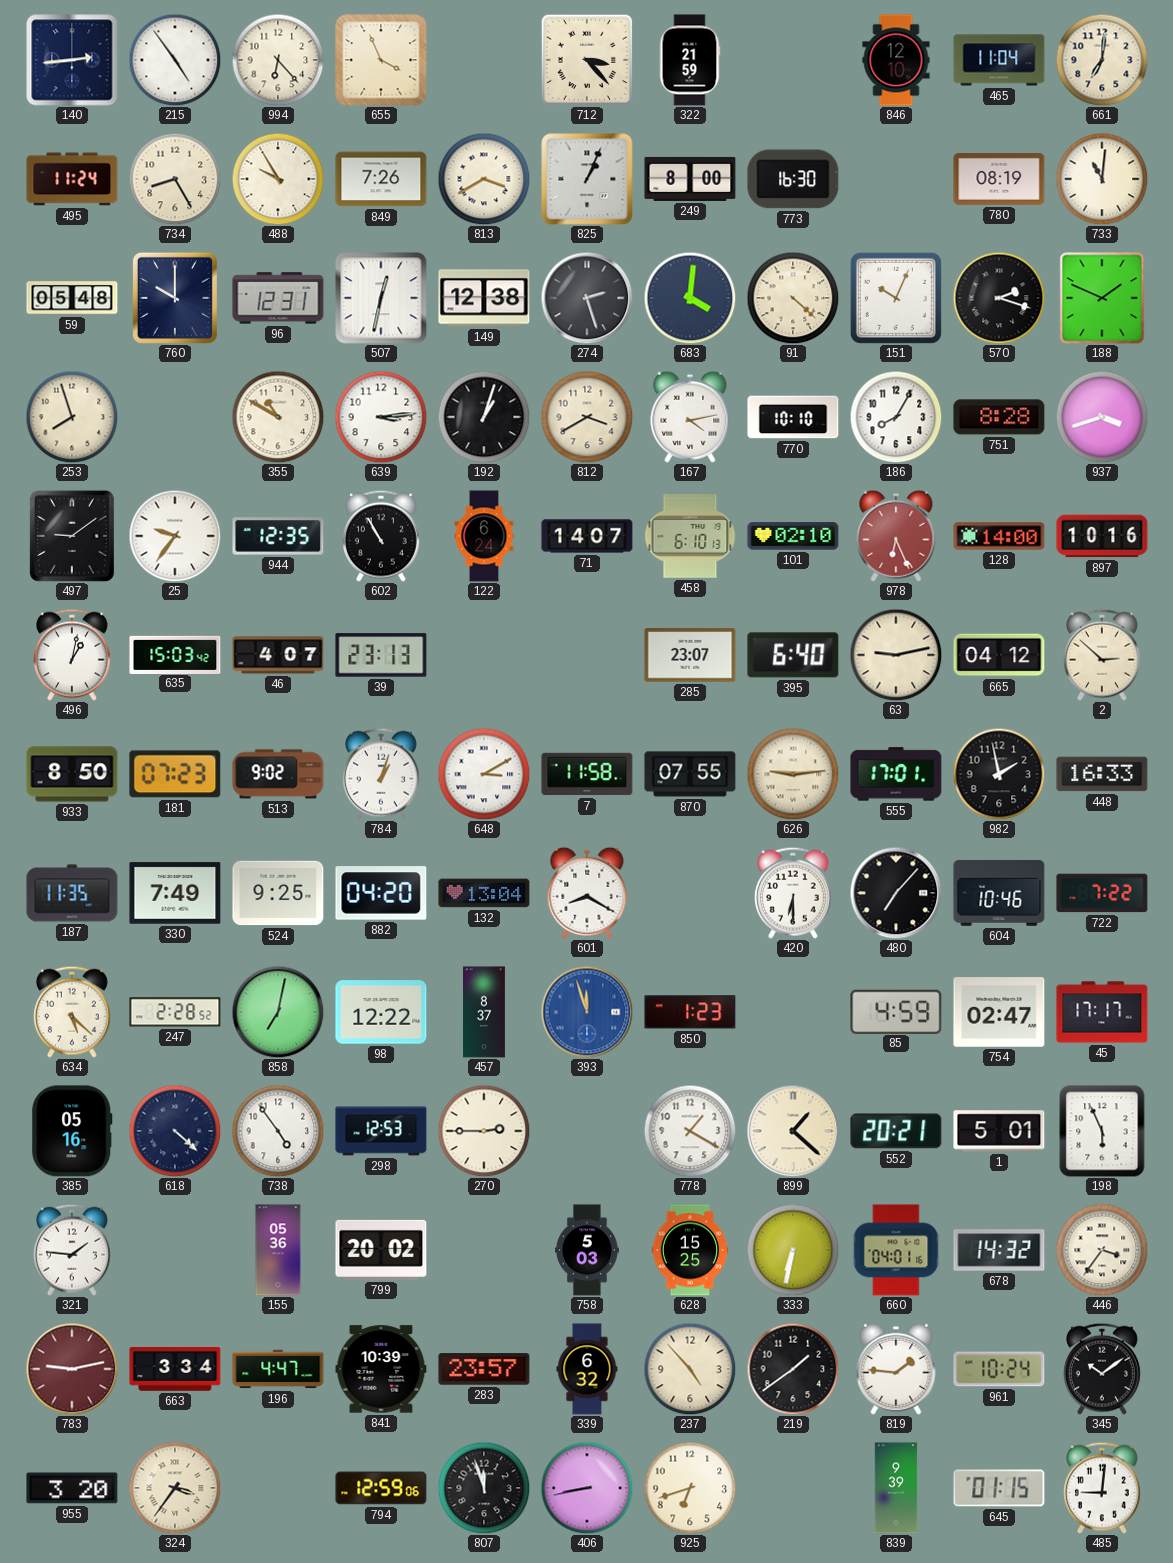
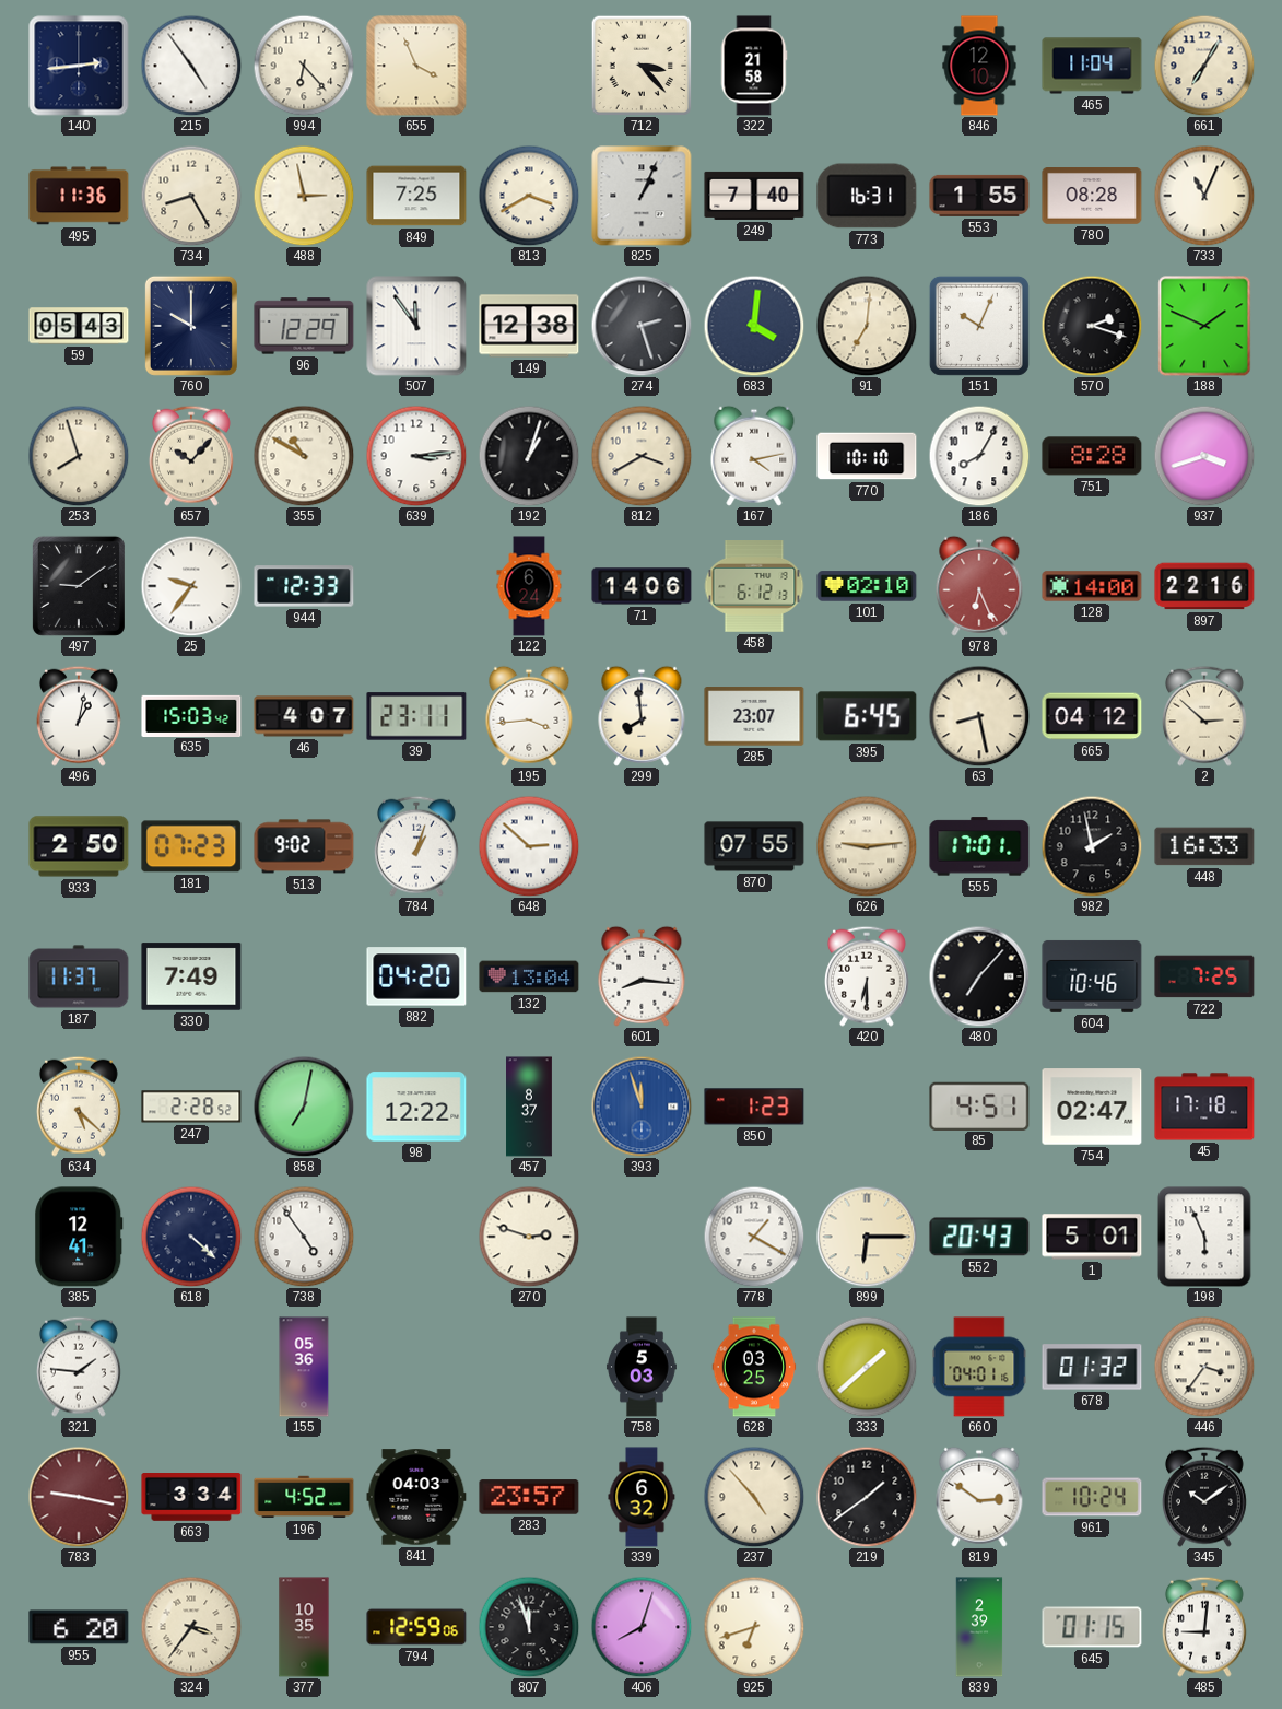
322: 21:59 -> 21:58 (754, 66)
661: 7:01 -> 7:05 (1204, 66)
495: 11:24 -> 11:36 (79, 196)
488: 9:55 -> 2:58 (304, 196)
849: 7:26 -> 7:25 (416, 196)
249: 8:00 -> 7:40 (754, 196)
773: 16:30 -> 16:31 (867, 196)
553: none -> 1:55 (979, 196)
780: 08:19 -> 08:28 (1092, 197)
733: 11:01 -> 11:04 (1204, 196)
59: 05:48 -> 05:43 (79, 326)
96: 12:31 -> 12:29 (304, 326)
507: 12:32 -> 11:54 (416, 326)
91: 4:22 -> 7:01 (867, 326)
657: none -> 10:07 (191, 456)
944: 12:35 -> 12:33 (304, 586)
602: 10:55 -> none (381, 536)
71: 14:07 -> 14:06 (642, 586)
458: 6:10 -> 6:12 (754, 586)
897: 10:16 -> 22:16 (1204, 586)
39: 23:13 -> 23:11 (416, 716)
195: none -> 3:44 (529, 716)
299: none -> 7:59 (642, 716)
395: 6:40 -> 6:45 (867, 716)
63: 9:13 -> 8:28 (979, 716)
933: 8:50 -> 2:50 (79, 846)
648: 3:10 -> 2:52 (529, 846)
7: 11:58 -> none (587, 774)
187: 11:35 -> 11:37 (79, 976)
524: 9:25 -> none (278, 893)
601: 8:20 -> 8:16 (642, 976)
722: 7:22 -> 7:25 (1204, 976)
85: 4:59 -> 4:51 (979, 1105)
45: 17:17 -> 17:18 (1204, 1107)
385: 05:16 -> 12:41 (79, 1237)
298: 12:53 -> none (381, 1131)
270: 2:45 -> 2:48 (529, 1237)
899: 1:22 -> 6:15 (867, 1237)
552: 20:21 -> 20:43 (979, 1237)
799: 20:02 -> none (381, 1250)
628: 15:25 -> 03:25 (754, 1367)
333: 6:32 -> 1:38 (867, 1367)
678: 14:32 -> 01:32 (1092, 1367)
783: 9:13 -> 9:17 (79, 1497)
196: 4:47 -> 4:52 (304, 1497)
841: 10:39 -> 04:03 (416, 1497)
819: 1:46 -> 2:51 (979, 1497)
955: 3:20 -> 6:20 (79, 1627)
377: none -> 10:35 (304, 1627)
406: 8:43 -> 8:03 (642, 1627)
839: 9:39 -> 2:39 (979, 1627)
